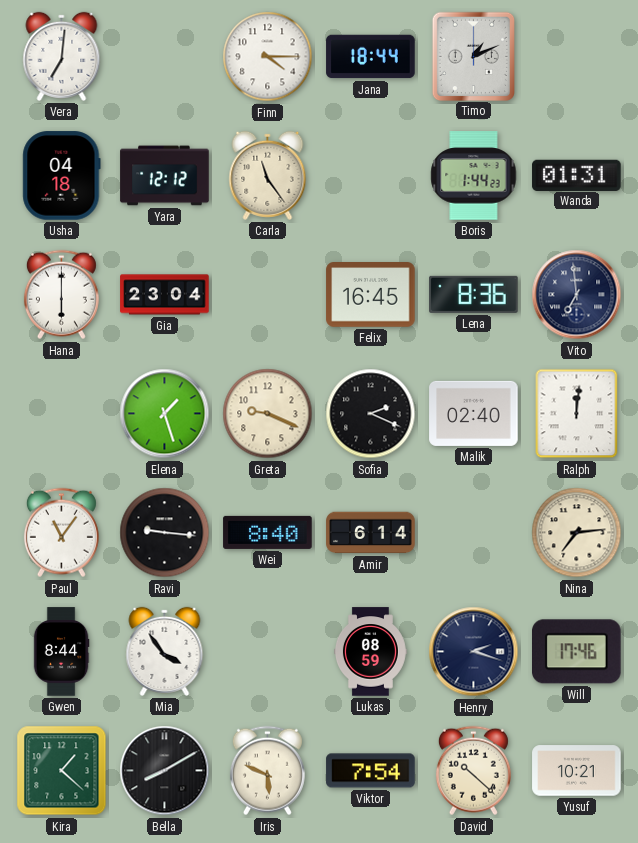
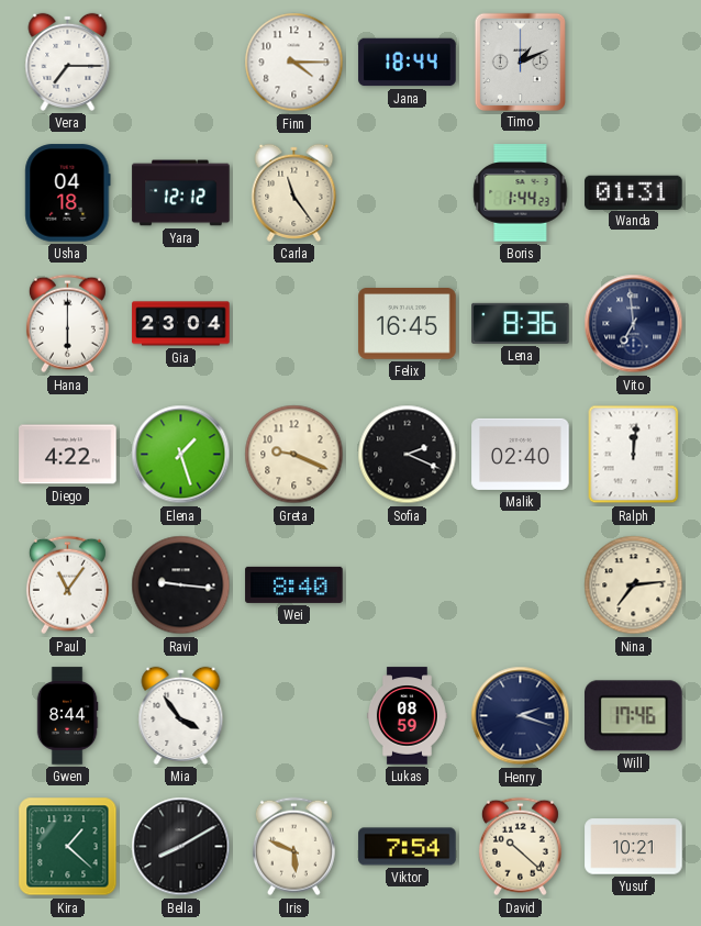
Vera: 7:01 -> 7:15 (68, 62)
Diego: none -> 4:22 (68, 455)
Amir: 6:14 -> none (371, 533)
